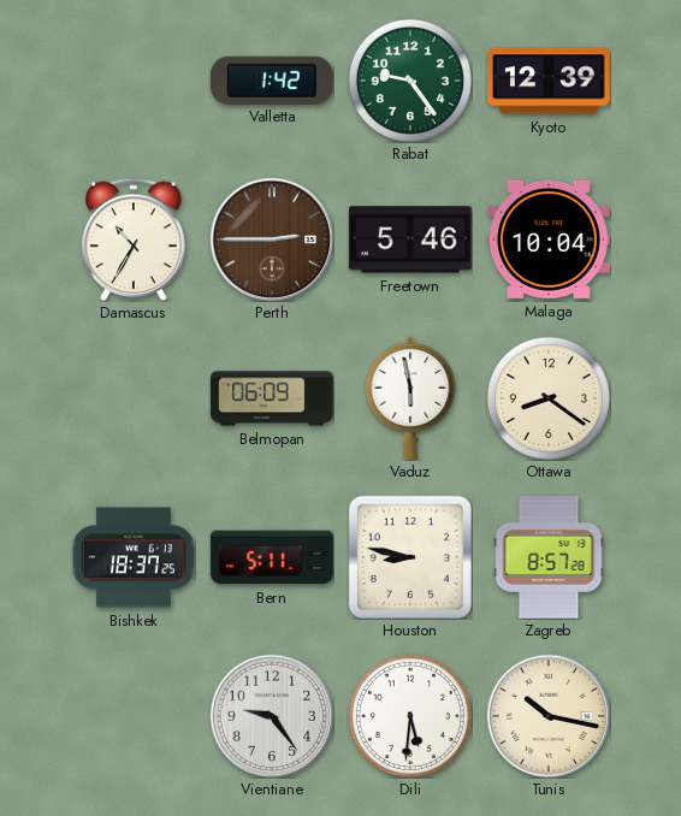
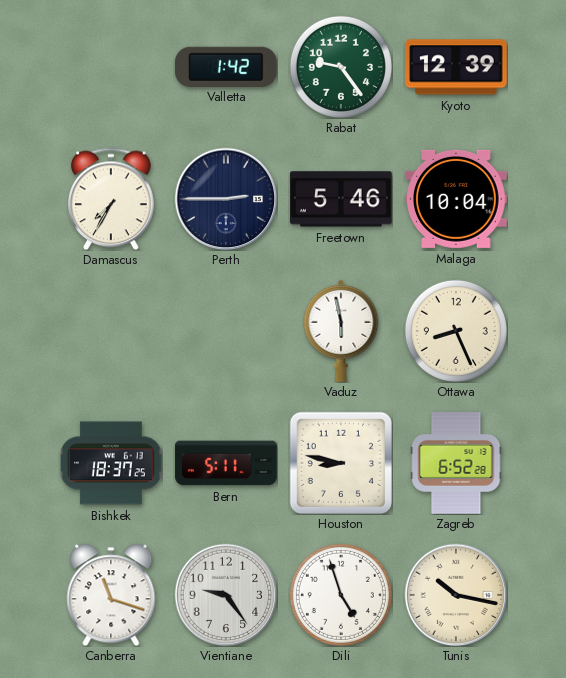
Damascus: 10:35 -> 7:35 (111, 199)
Perth dial: brown -> navy (226, 199)
Belmopan: 06:09 -> none (272, 398)
Ottawa: 8:21 -> 8:26 (456, 331)
Zagreb: 8:57 -> 6:52 (456, 463)
Canberra: none -> 11:18 (111, 595)
Dili: 5:31 -> 4:57 (341, 595)
